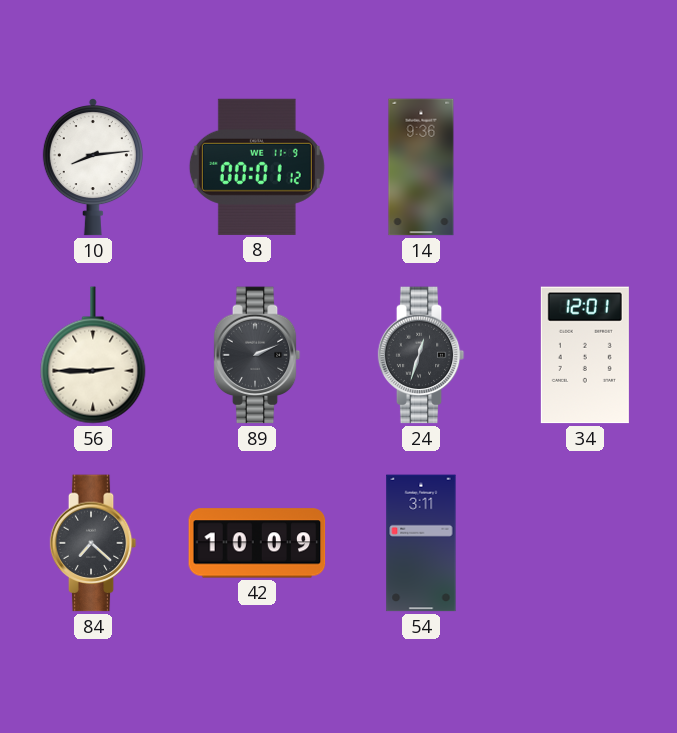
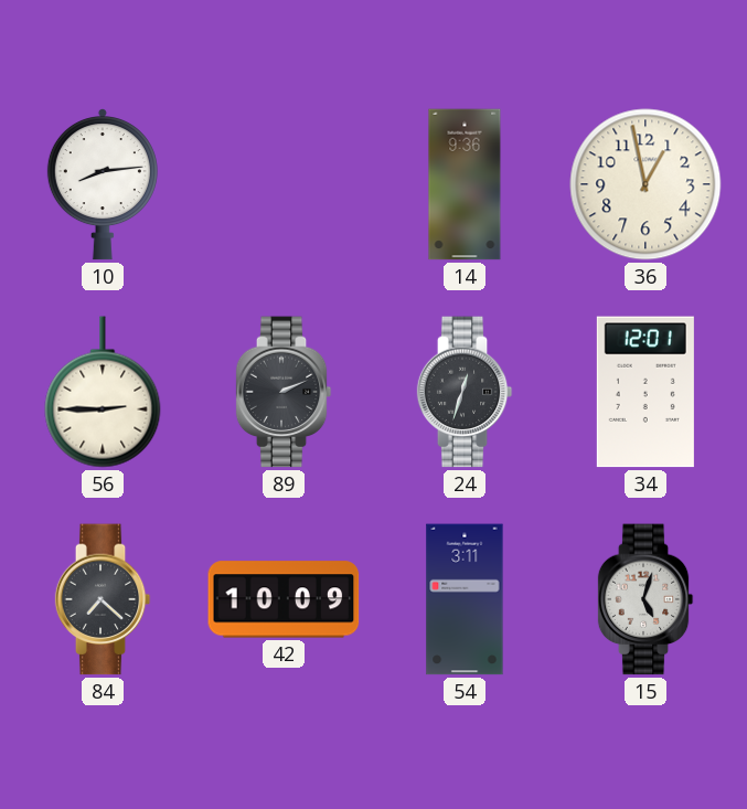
8: 00:01 -> none (257, 167)
36: none -> 12:58 (645, 184)
15: none -> 5:03 (645, 599)
